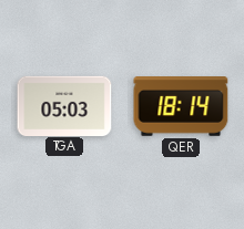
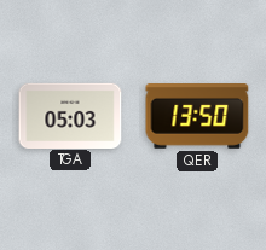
QER: 18:14 -> 13:50 (197, 117)
